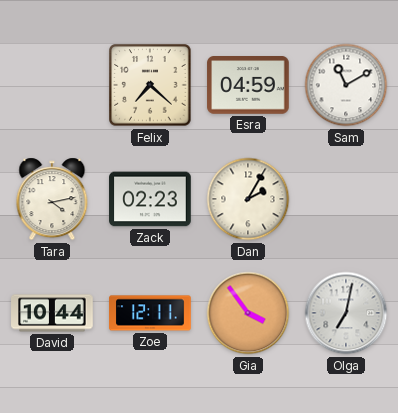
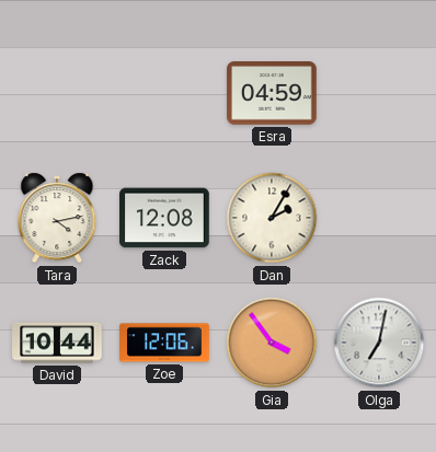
Felix: 7:22 -> none (150, 85)
Sam: 11:10 -> none (346, 85)
Zack: 02:23 -> 12:08 (164, 218)
Zoe: 12:11 -> 12:06 (164, 343)
